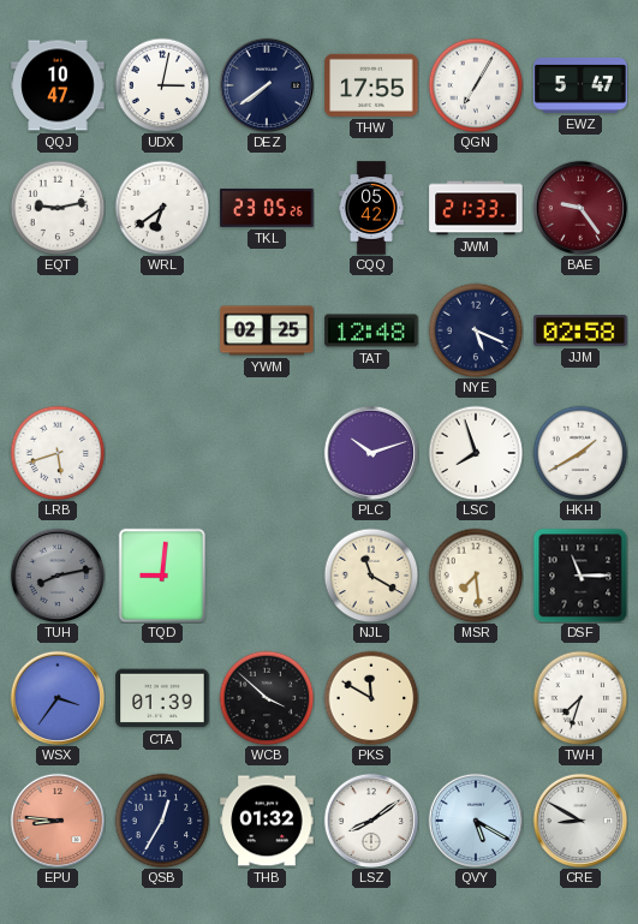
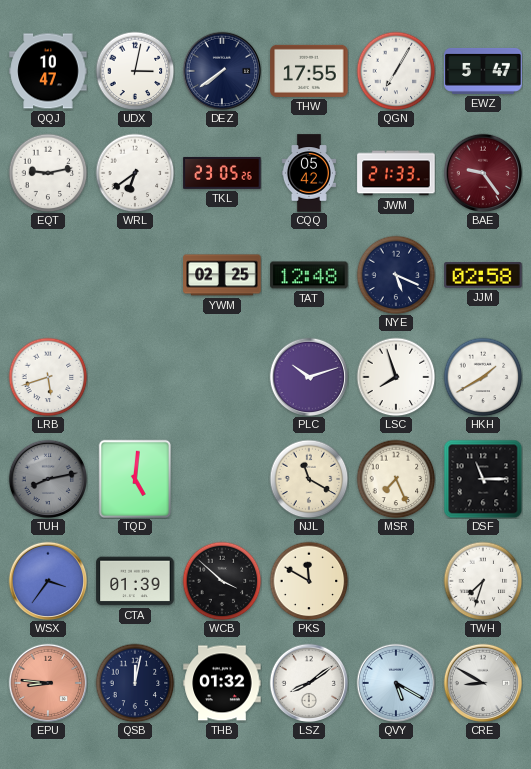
TQD: 9:01 -> 5:01 (135, 479)
MSR: 7:29 -> 7:26 (396, 479)
QSB: 12:35 -> 12:02 (135, 683)
